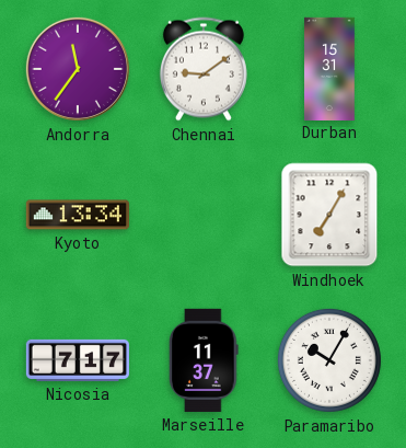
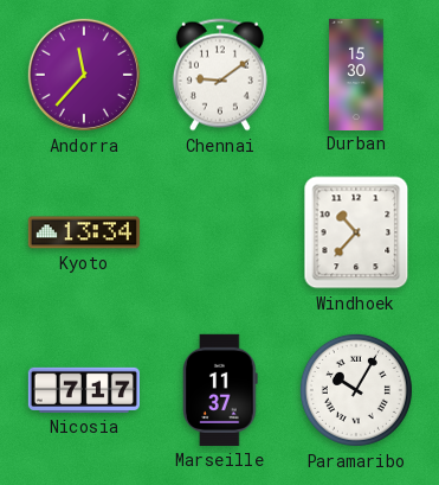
Andorra: 11:36 -> 11:37 (84, 75)
Durban: 15:31 -> 15:30 (356, 74)
Windhoek: 7:05 -> 10:37 (356, 232)
